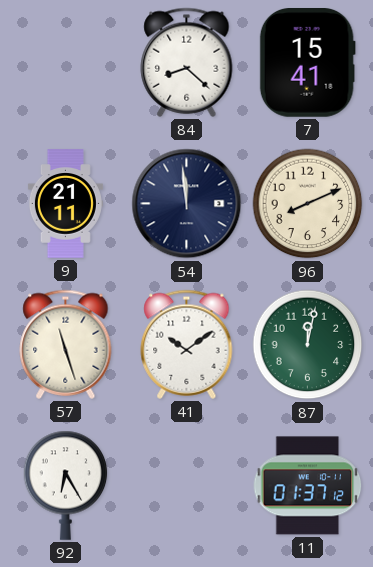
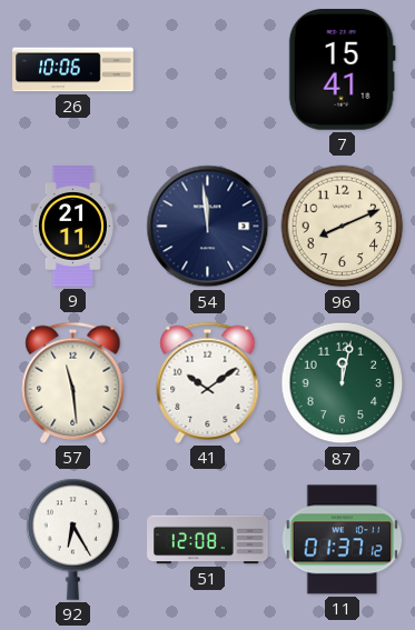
26: none -> 10:06 (73, 70)
84: 8:22 -> none (187, 62)
57: 11:27 -> 11:29 (73, 382)
51: none -> 12:08 (208, 540)
